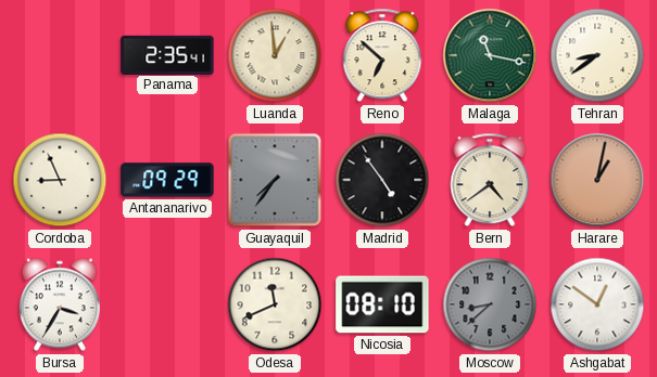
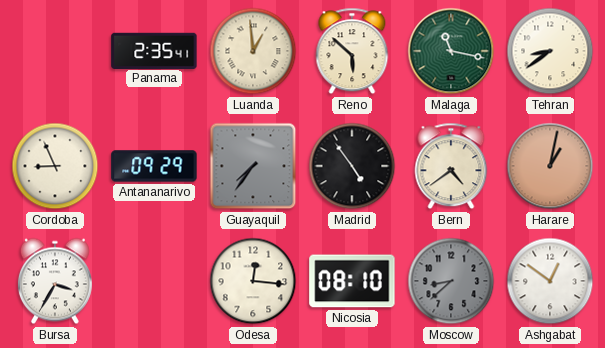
Reno: 6:52 -> 5:52 (352, 51)
Odesa: 11:41 -> 12:16 (253, 281)
